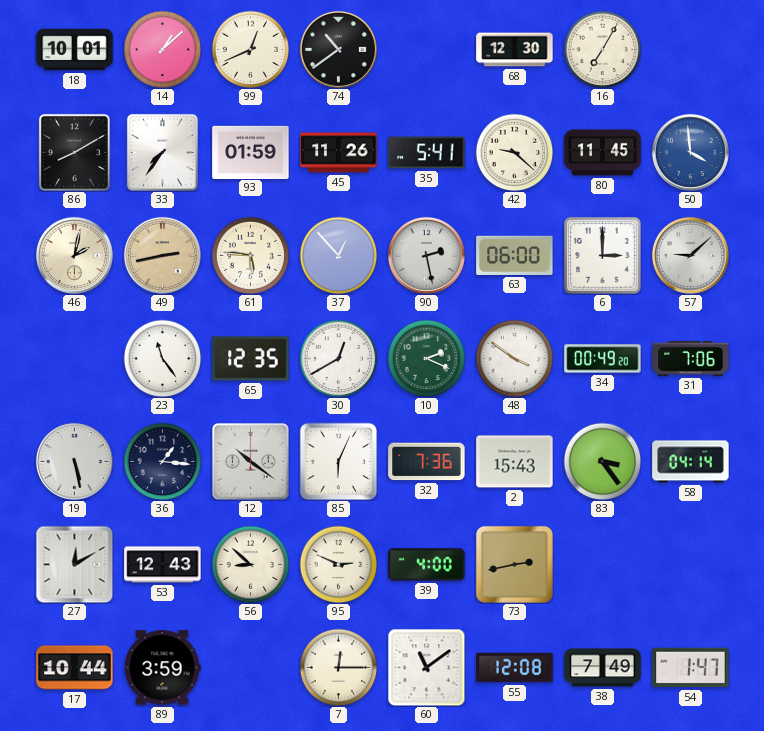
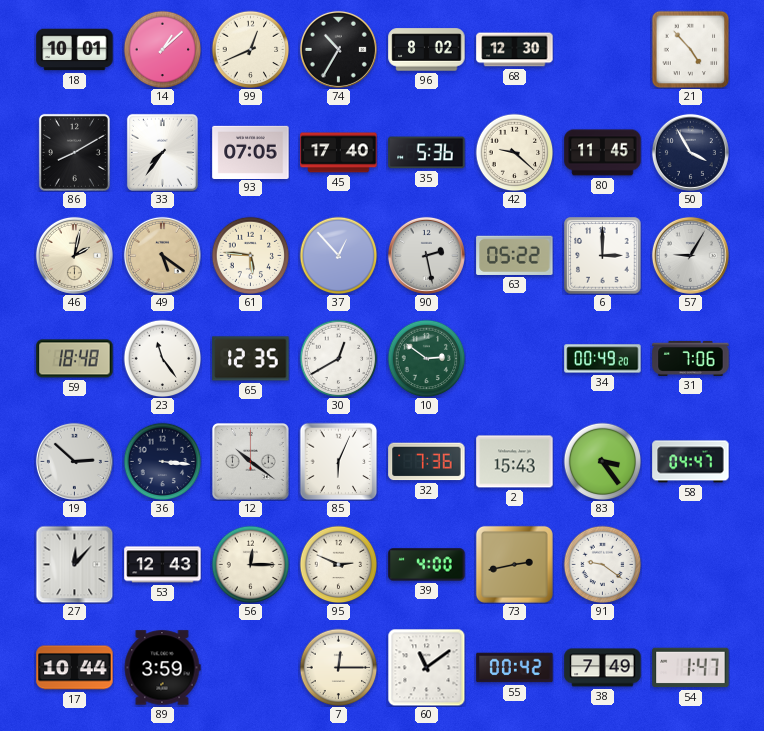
74: 10:39 -> 10:35 (338, 49)
96: none -> 8:02 (427, 50)
16: 7:05 -> none (602, 49)
21: none -> 4:53 (690, 49)
93: 01:59 -> 07:05 (251, 152)
45: 11:26 -> 17:40 (339, 153)
35: 5:41 -> 5:36 (427, 153)
50: 3:59 -> 3:55 (690, 152)
50 dial: blue -> navy (690, 152)
49: 2:43 -> 5:21 (162, 255)
63: 06:00 -> 05:22 (515, 255)
57: 9:08 -> 9:05 (690, 255)
59: none -> 18:48 (75, 359)
10: 2:19 -> 2:51 (426, 358)
48: 3:51 -> none (514, 358)
19: 5:28 -> 2:52 (74, 461)
36: 1:16 -> 3:16 (162, 461)
58: 04:14 -> 04:47 (691, 462)
27: 12:10 -> 12:07 (74, 564)
56: 8:52 -> 12:15 (250, 564)
91: none -> 9:21 (602, 564)
55: 12:08 -> 00:42 (515, 668)
